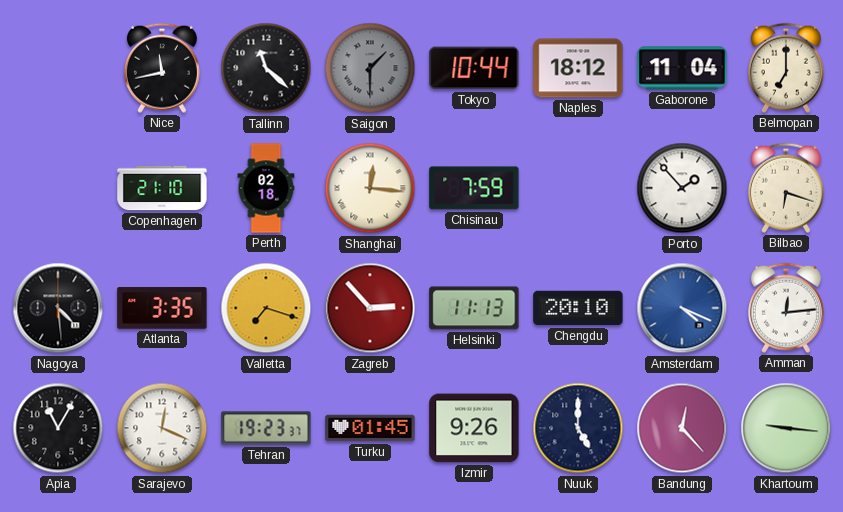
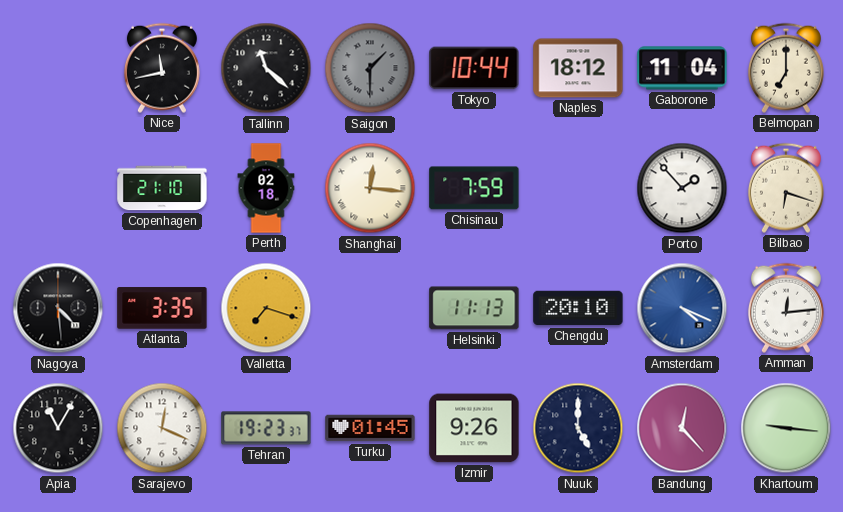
Zagreb: 2:53 -> none (370, 308)
